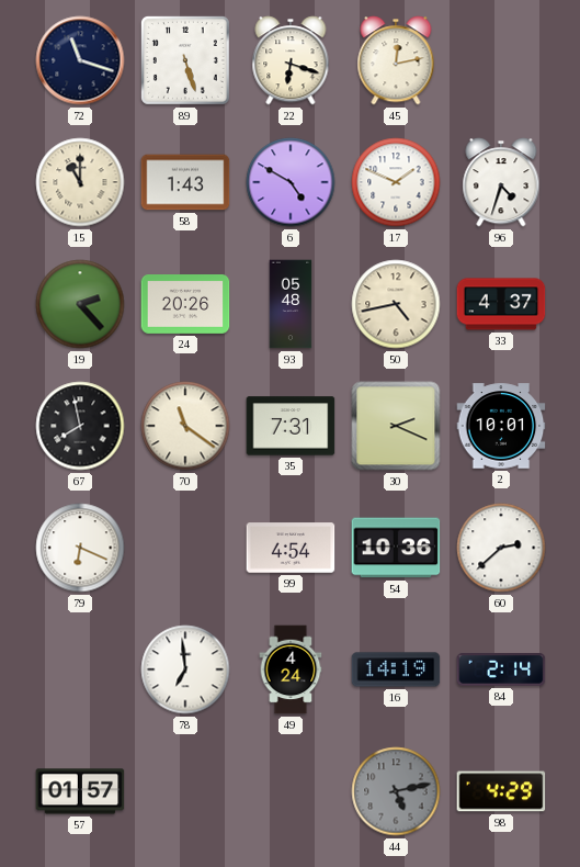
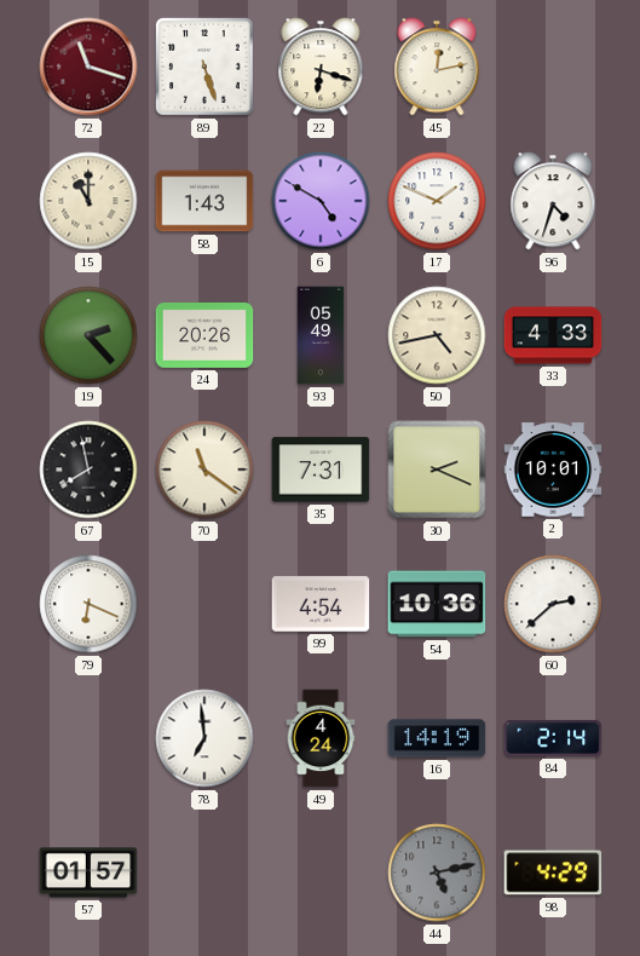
72 dial: navy -> burgundy (88, 67)
93: 05:48 -> 05:49 (321, 335)
33: 4:37 -> 4:33 (553, 335)
